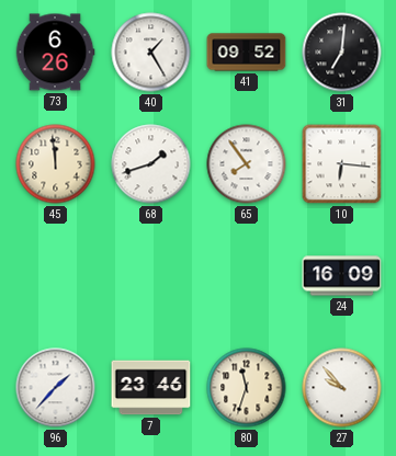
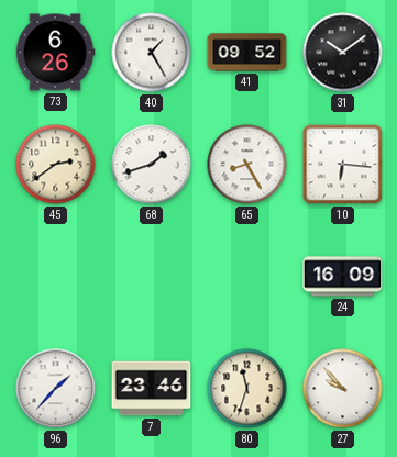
31: 7:01 -> 10:09 (343, 53)
45: 11:59 -> 2:39 (56, 165)
65: 7:54 -> 8:25 (247, 165)
